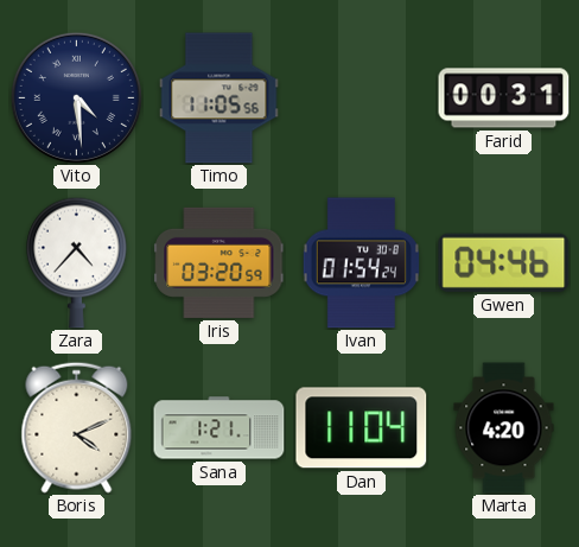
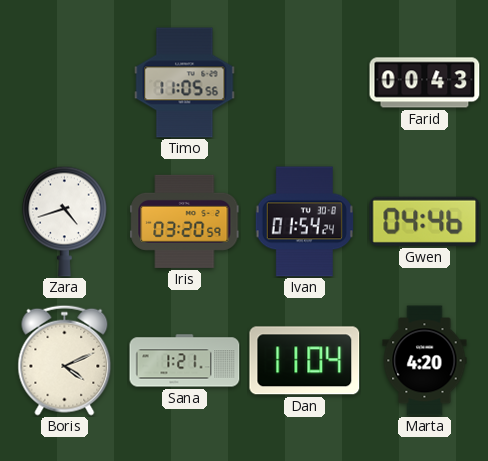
Vito: 4:29 -> none (76, 97)
Farid: 00:31 -> 00:43 (425, 83)
Zara: 4:37 -> 4:42 (65, 221)
